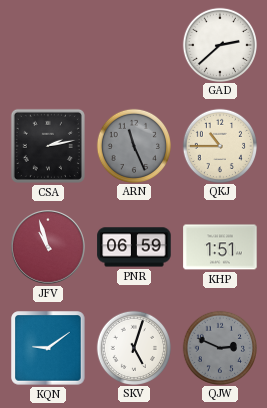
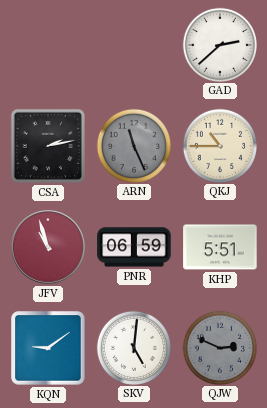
KHP: 1:51 -> 5:51 (220, 247)
SKV: 5:03 -> 5:01 (133, 347)
